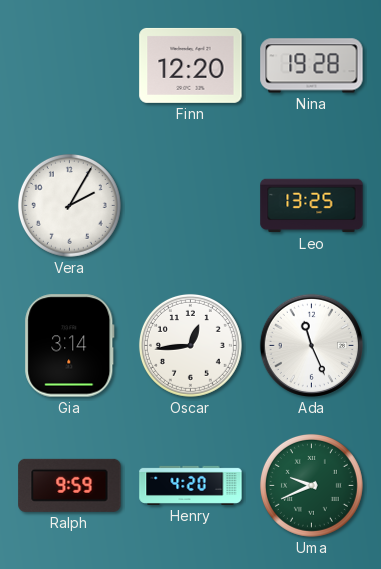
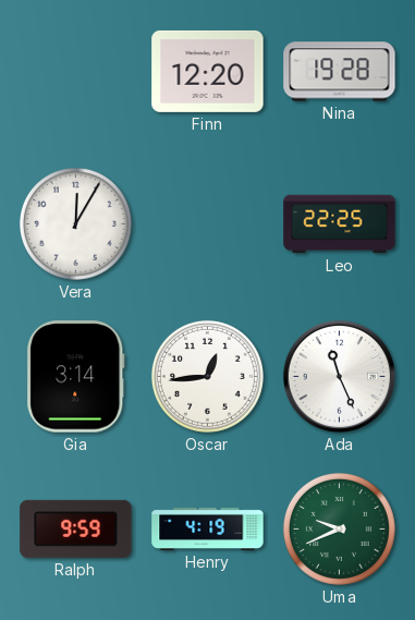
Vera: 2:05 -> 12:05 (75, 223)
Leo: 13:25 -> 22:25 (340, 224)
Henry: 4:20 -> 4:19 (208, 528)
